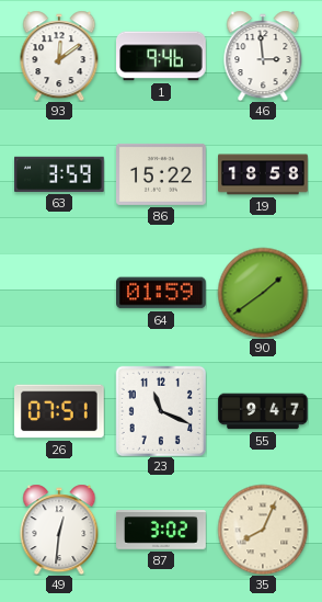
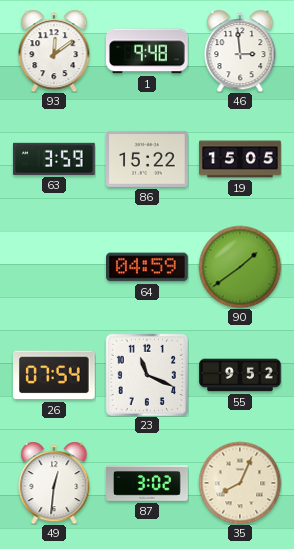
1: 9:46 -> 9:48 (148, 51)
19: 18:58 -> 15:05 (240, 159)
64: 01:59 -> 04:59 (148, 267)
26: 07:51 -> 07:54 (55, 375)
55: 9:47 -> 9:52 (240, 375)
